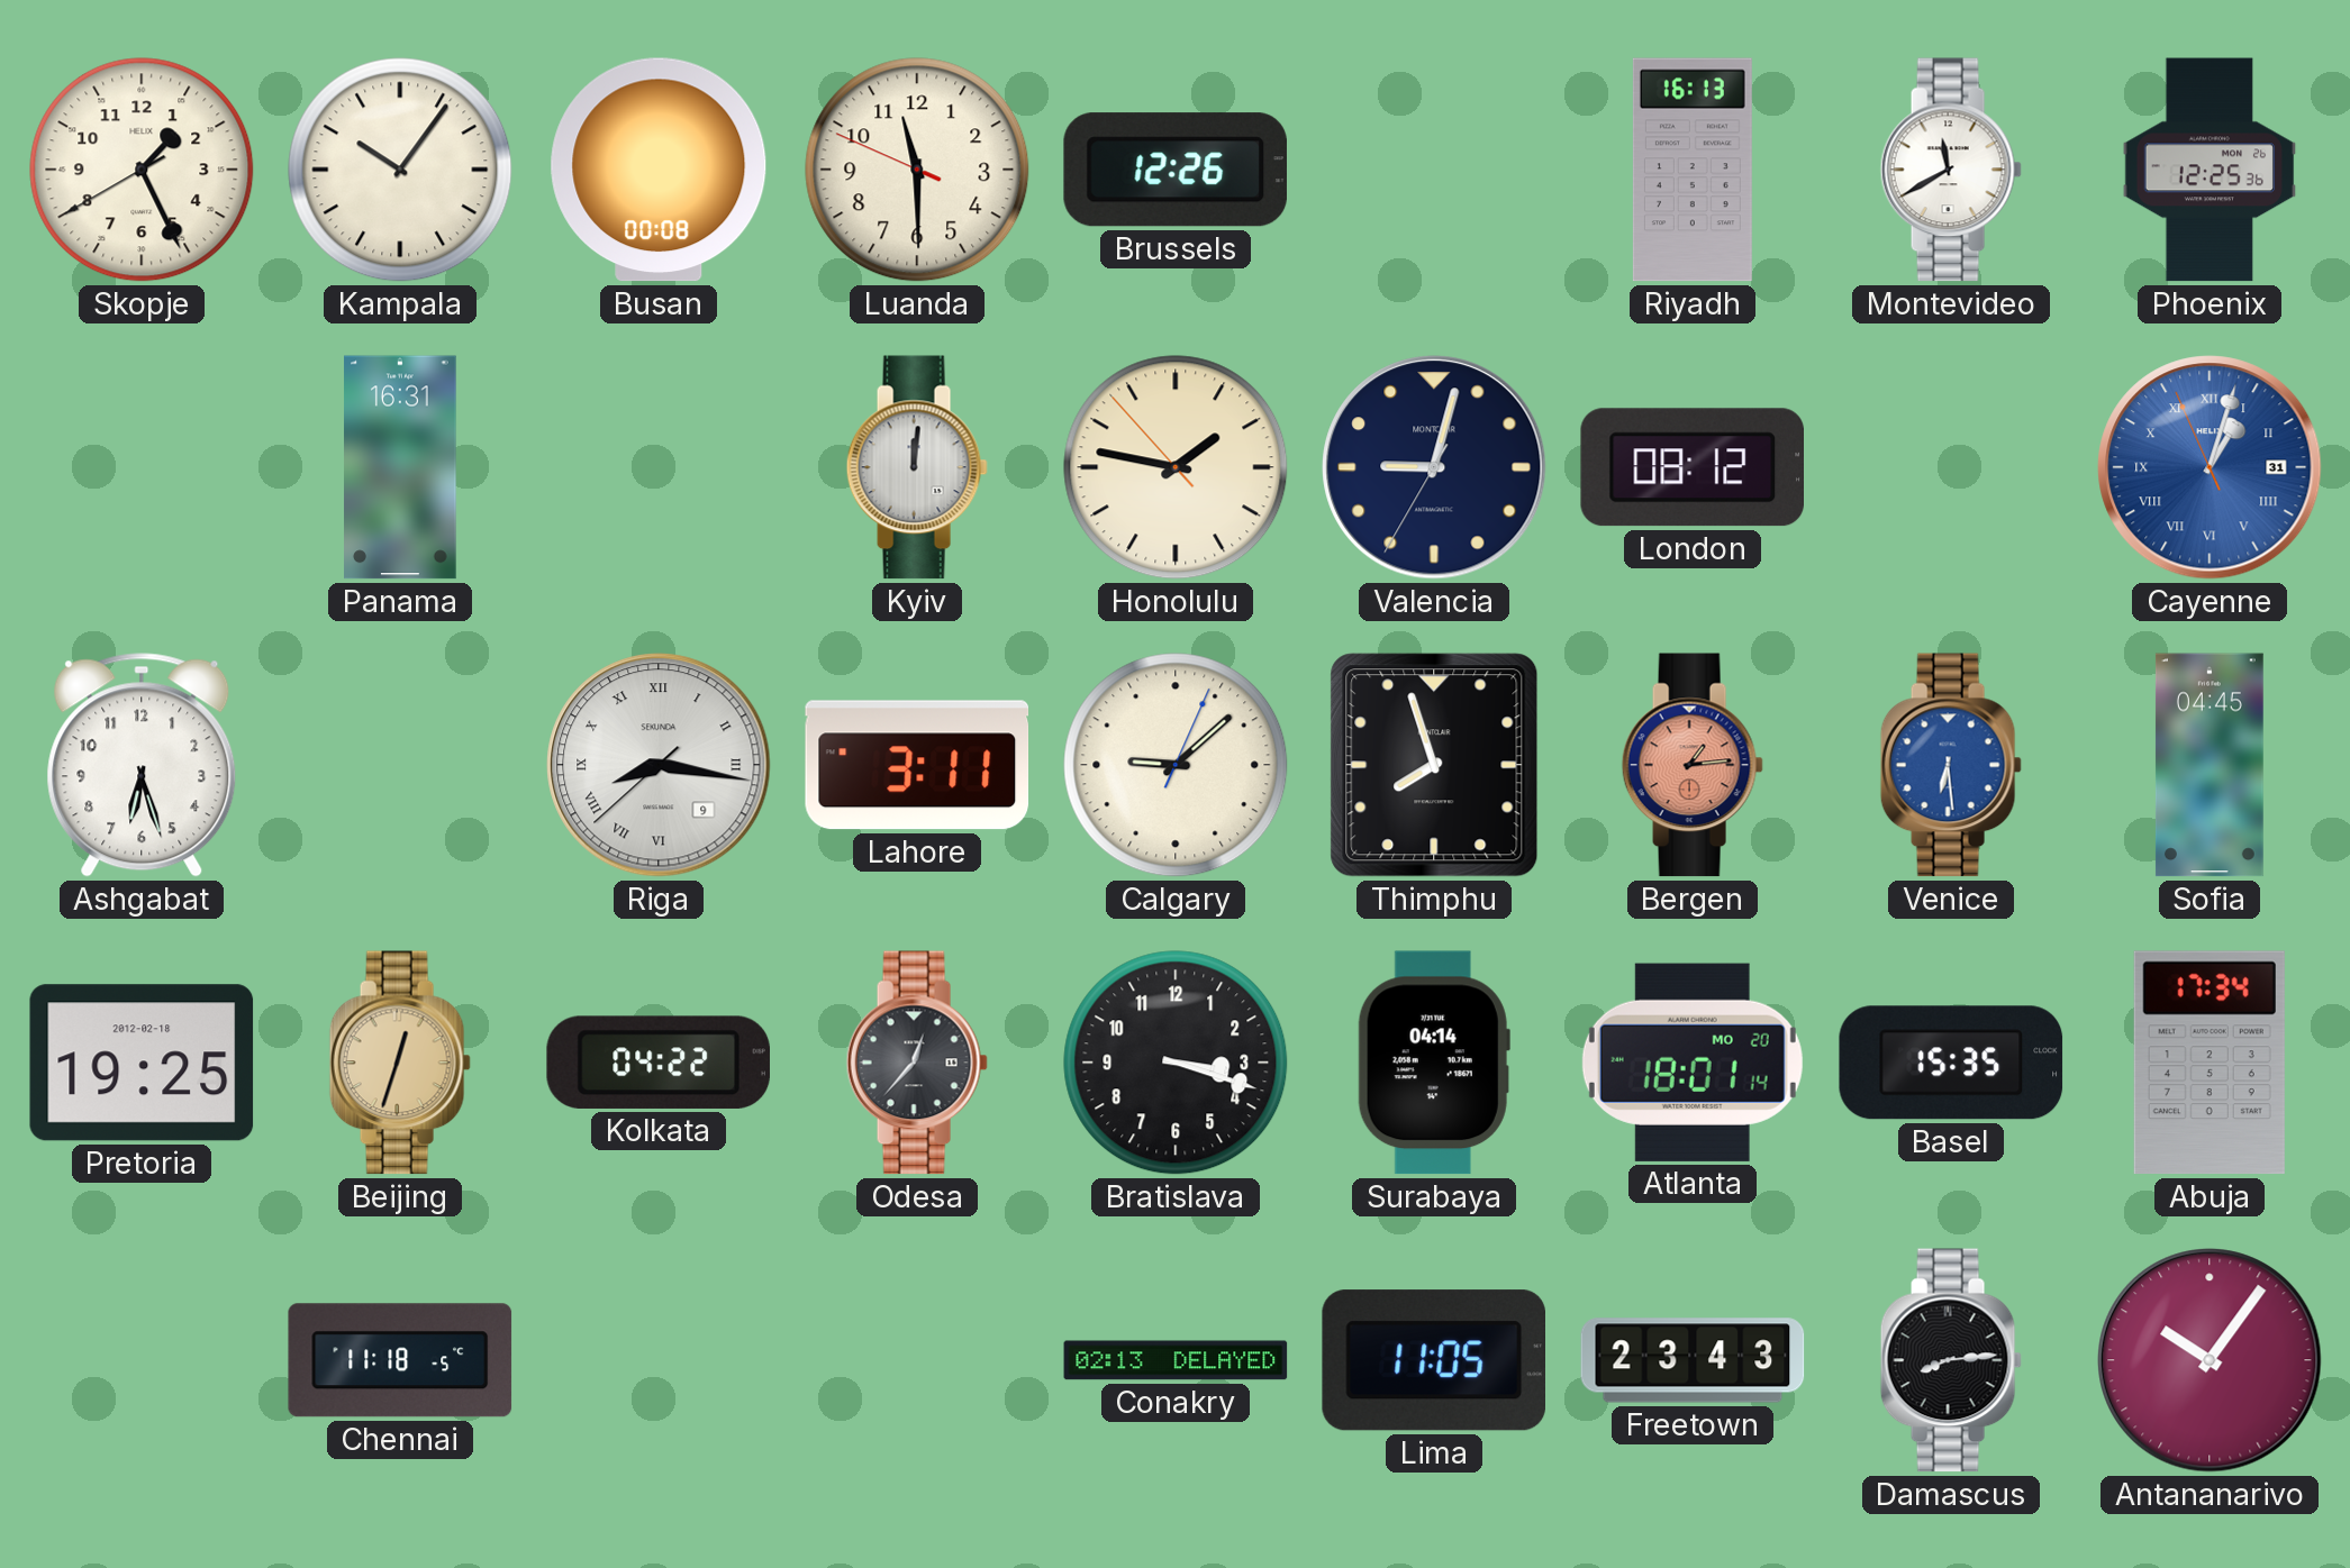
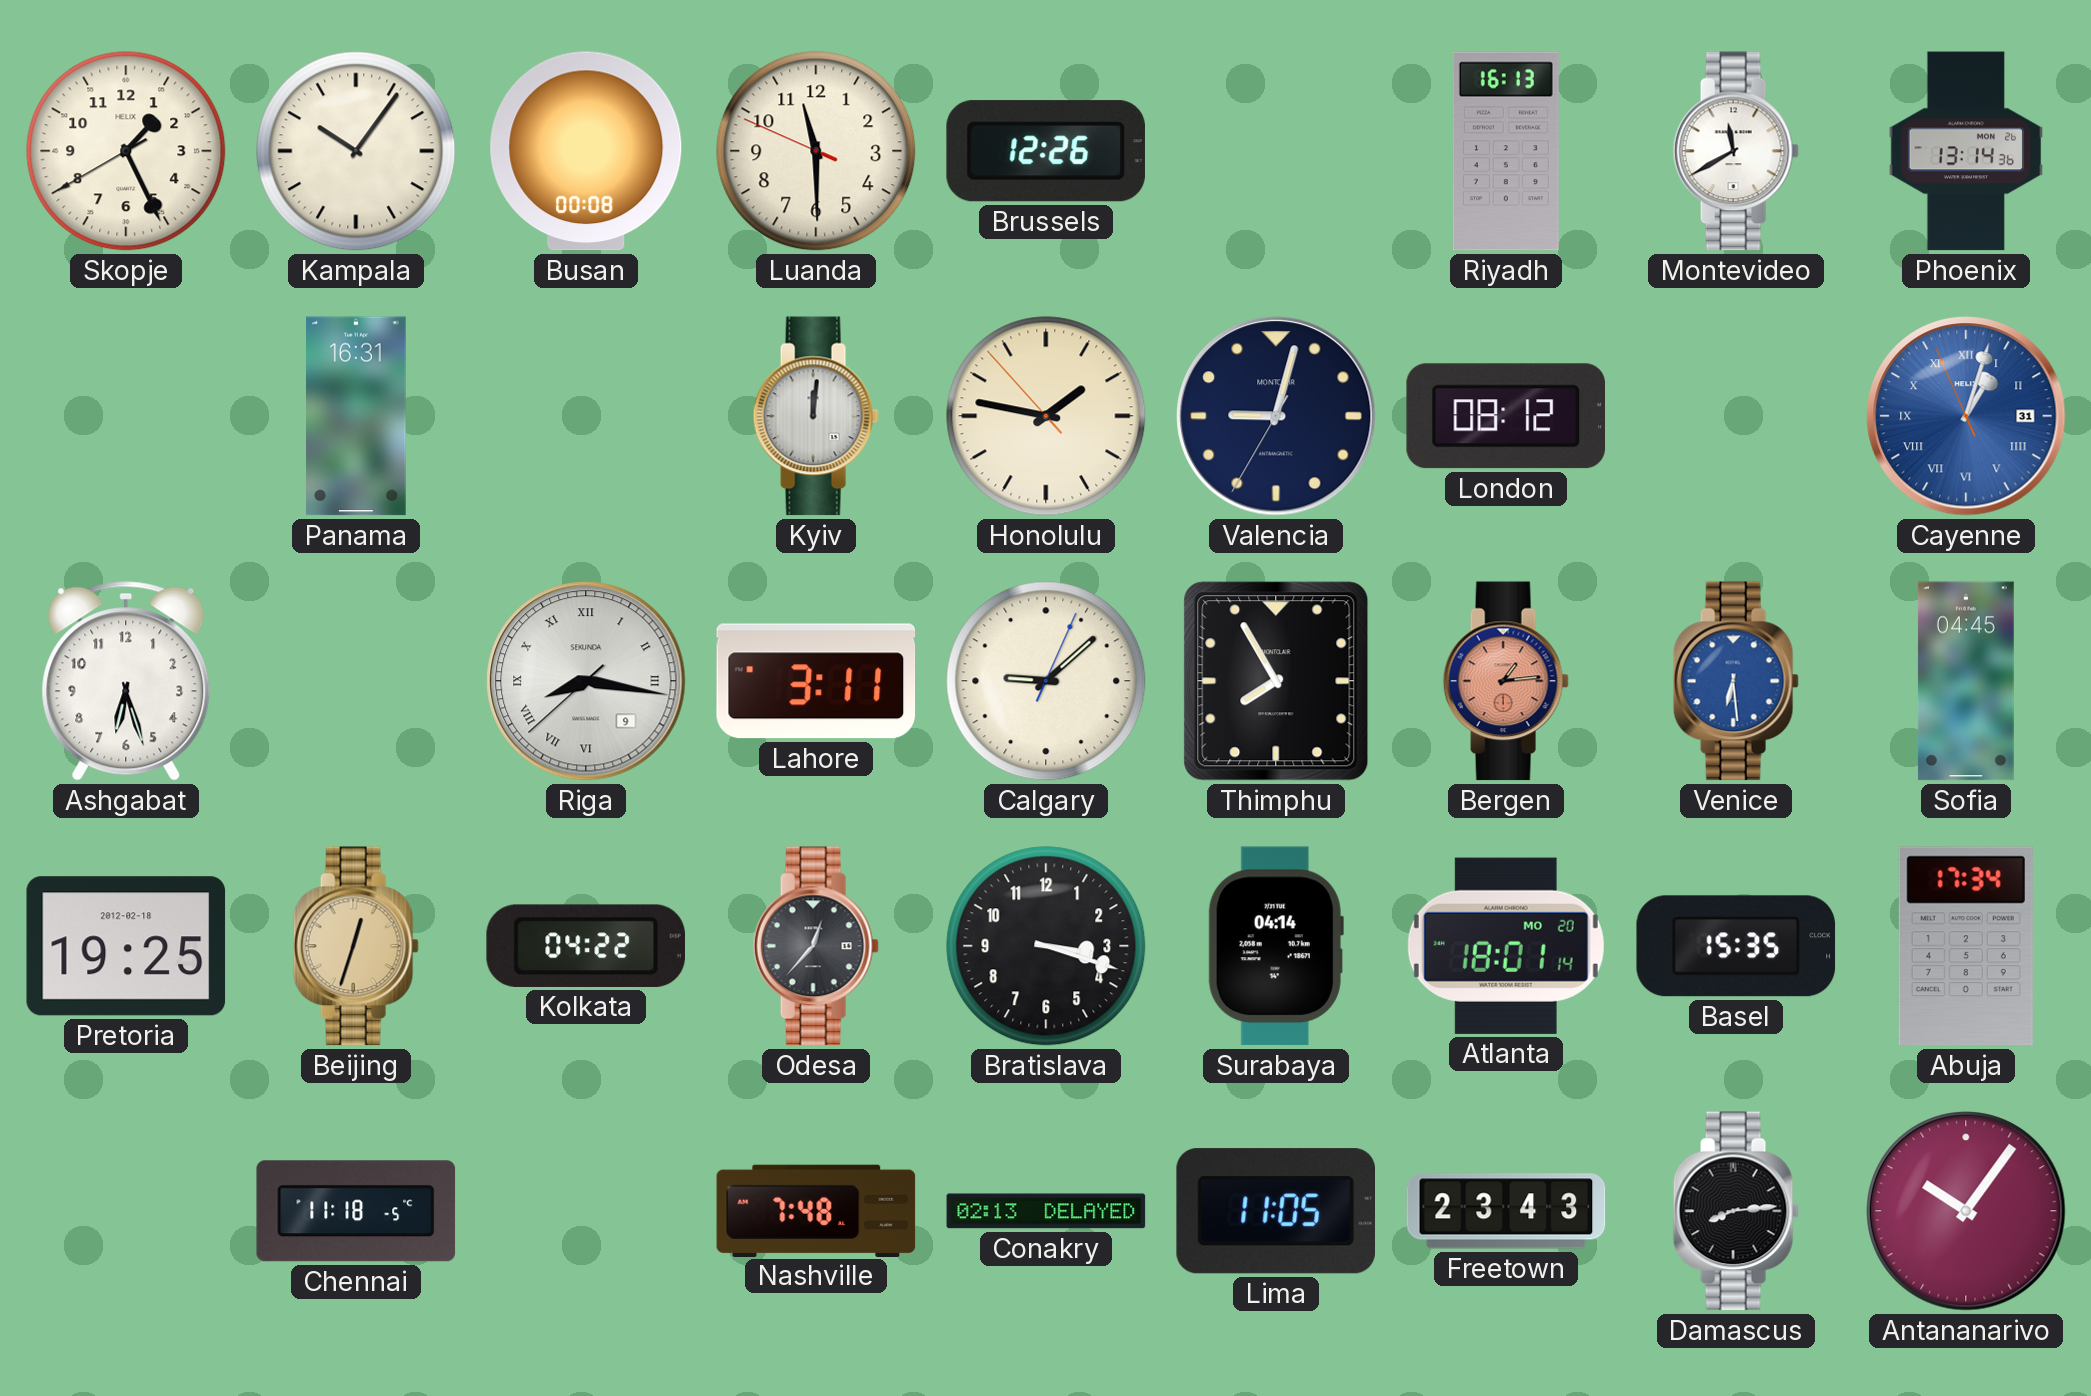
Phoenix: 12:25 -> 13:14 (1966, 151)
Thimphu: 7:57 -> 7:55 (1276, 681)
Nashville: none -> 7:48 (816, 1210)
